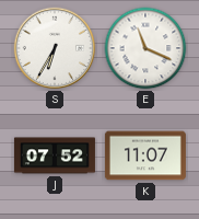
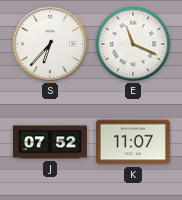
S: 6:35 -> 6:37 (50, 44)
